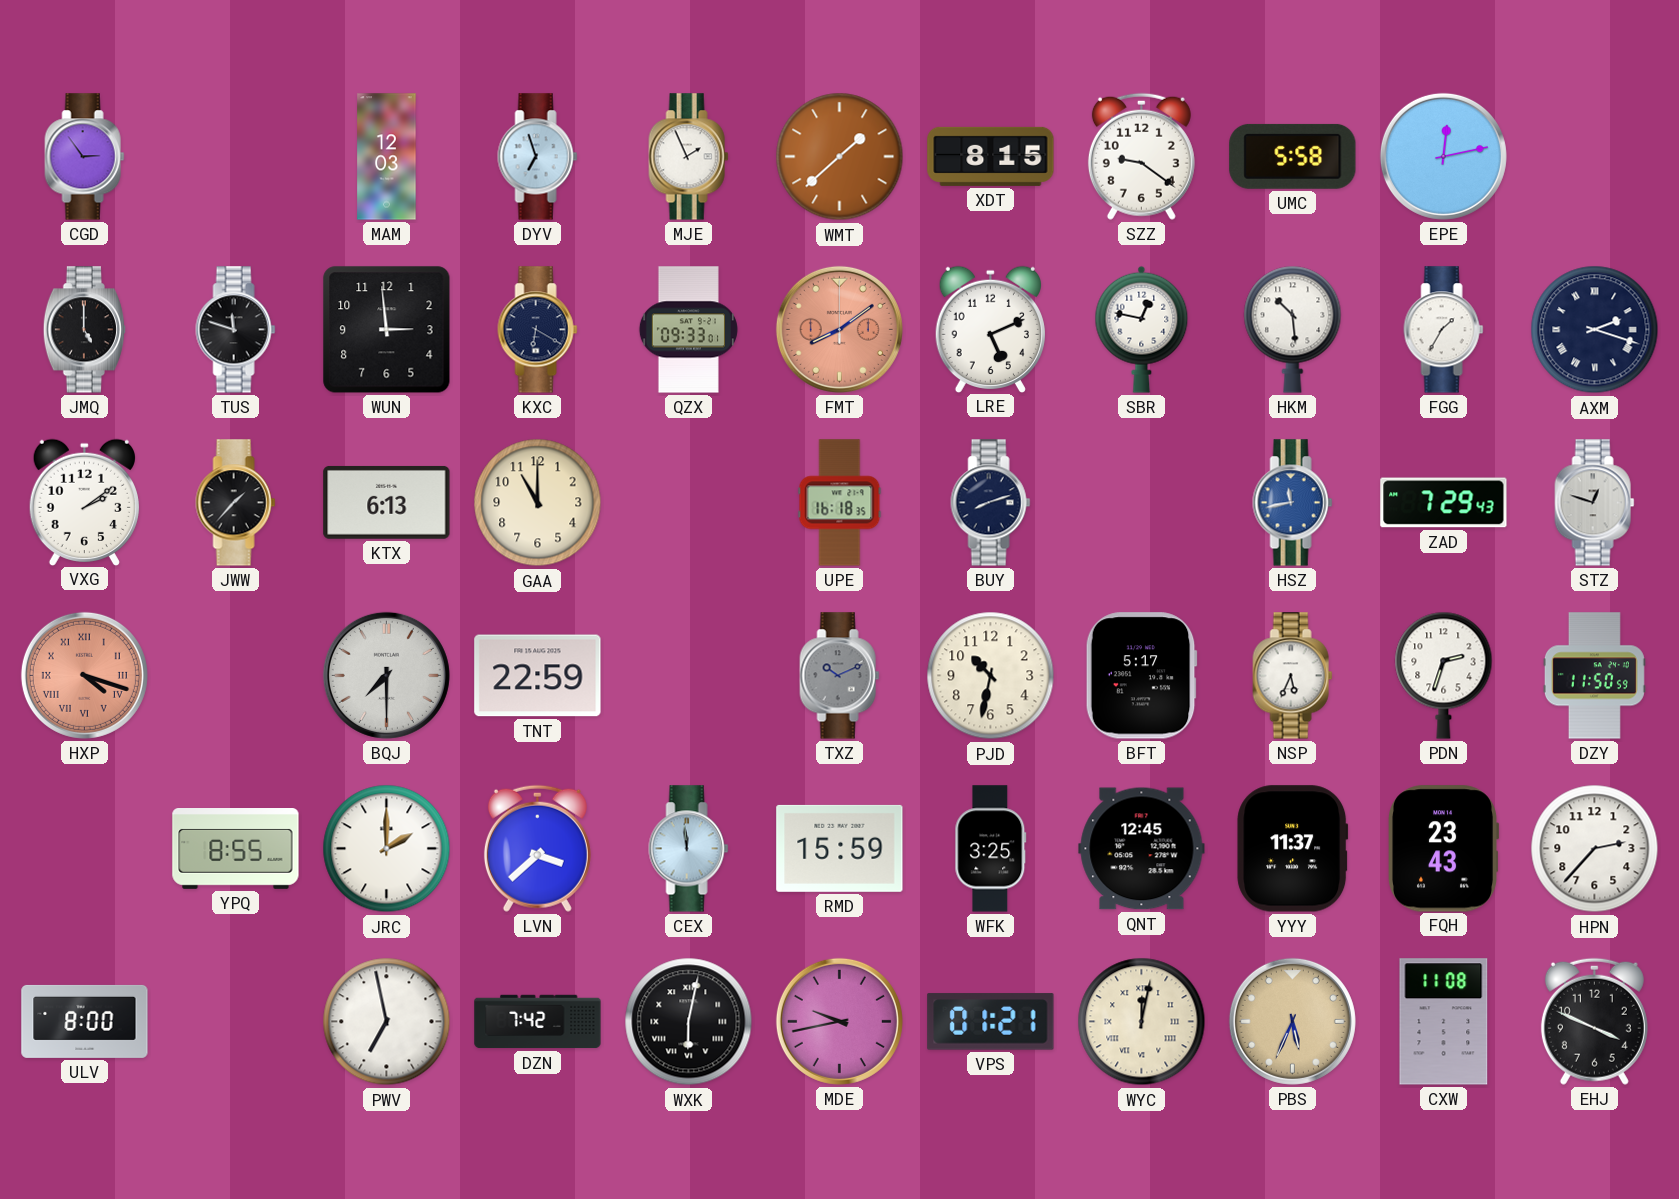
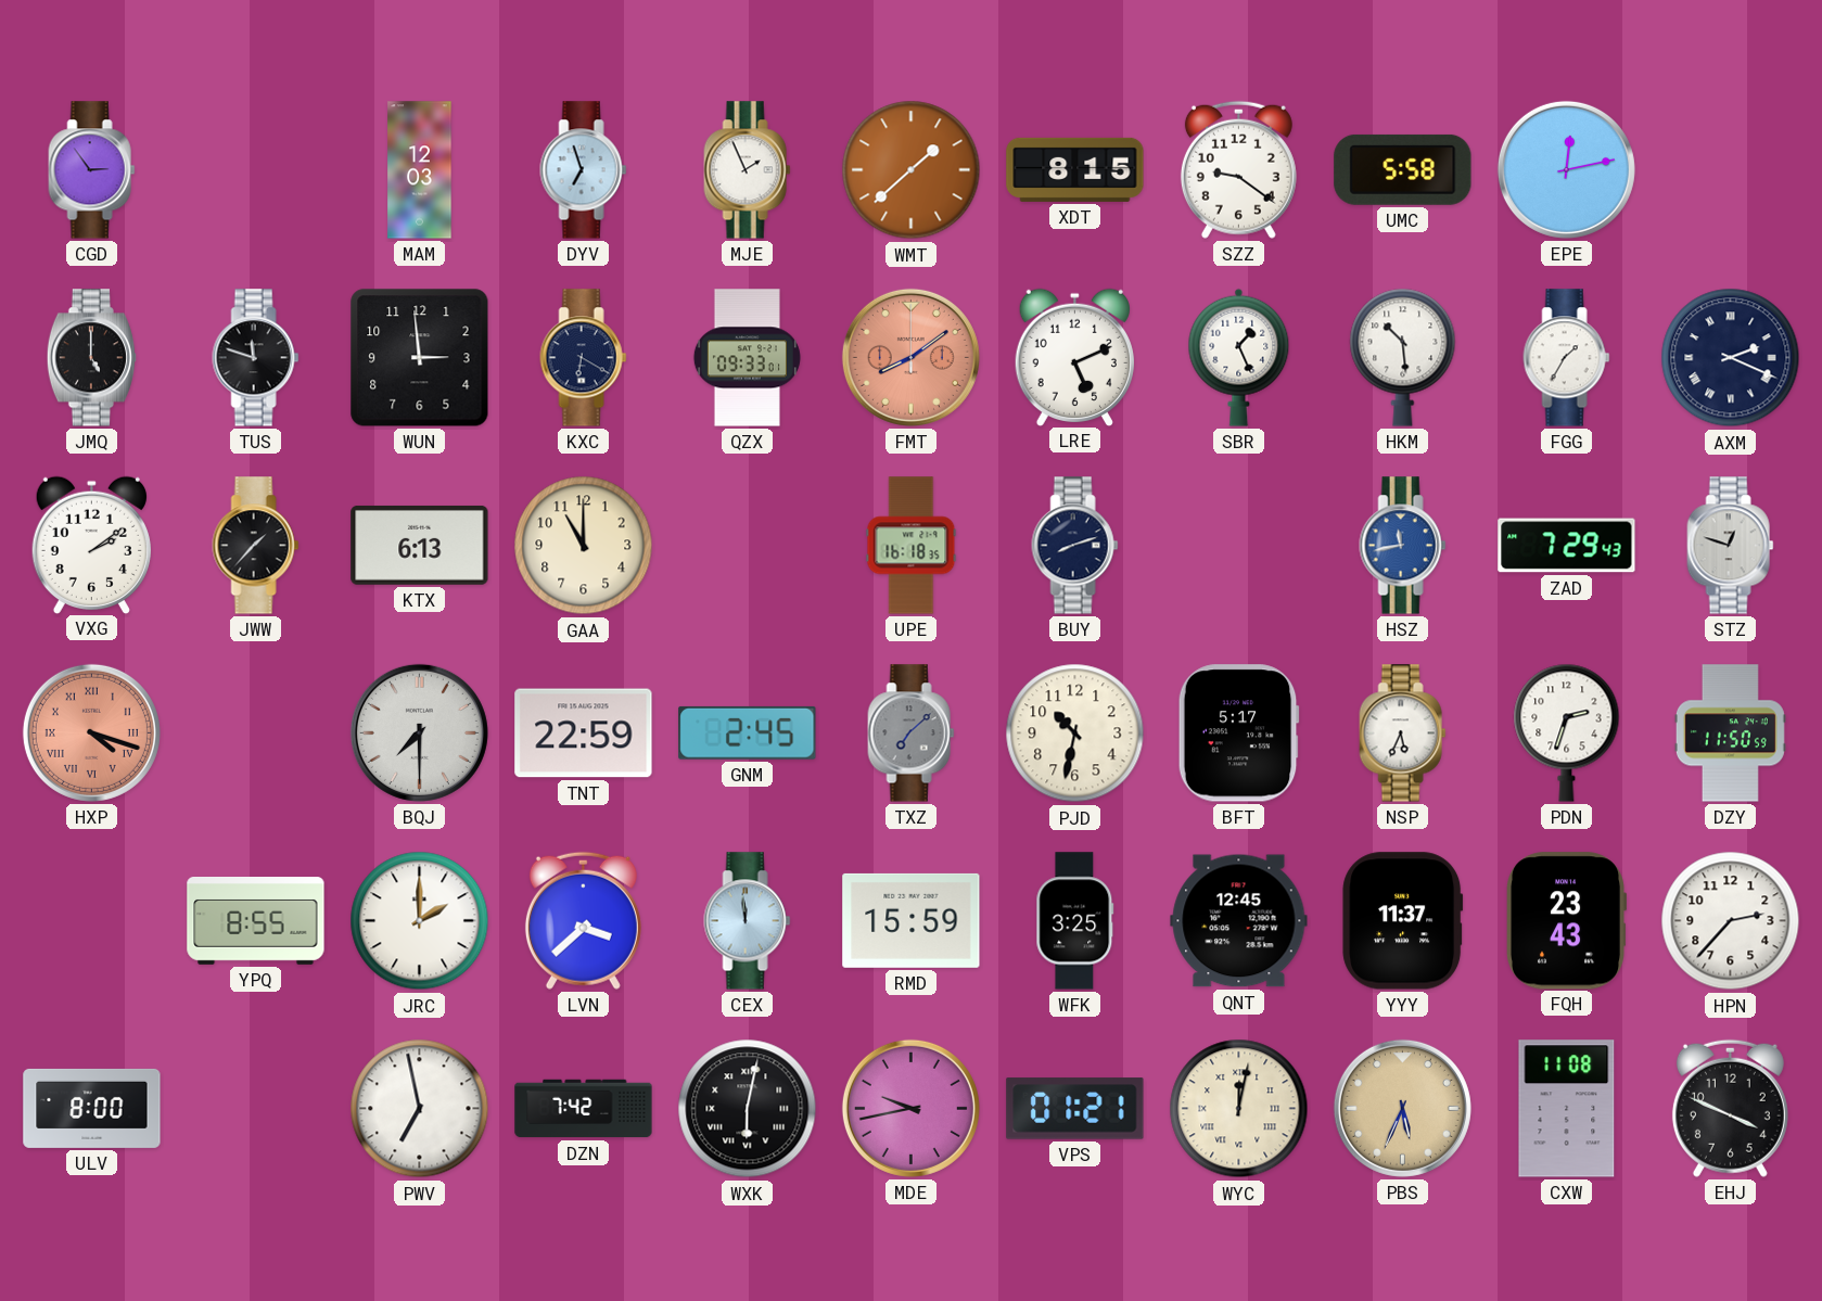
SBR: 12:47 -> 1:26 (1239, 357)
AXM: 2:18 -> 2:19 (1731, 358)
GNM: none -> 2:45 (748, 732)
TXZ: 10:11 -> 7:08 (912, 734)
